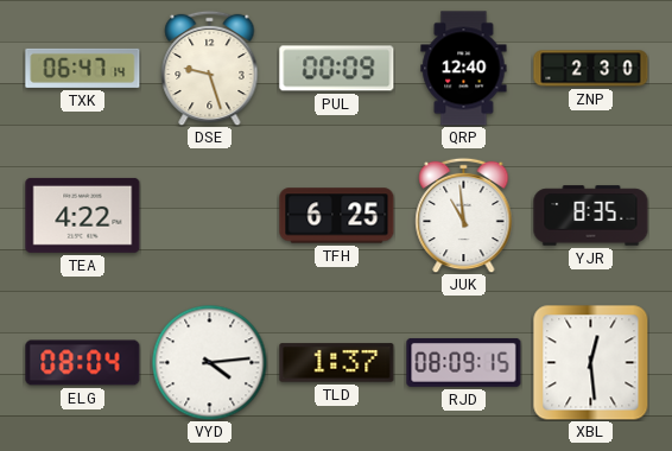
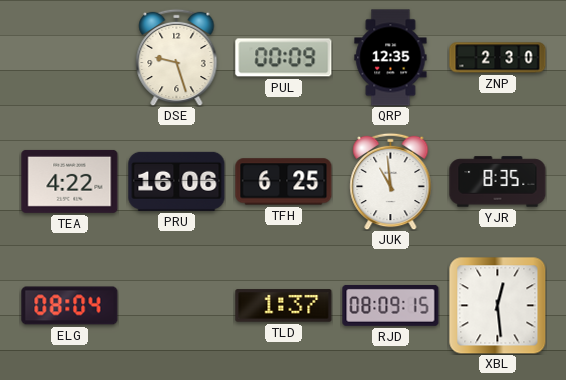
TXK: 06:47 -> none (83, 68)
QRP: 12:40 -> 12:35 (391, 58)
PRU: none -> 16:06 (177, 181)
VYD: 4:14 -> none (209, 362)
